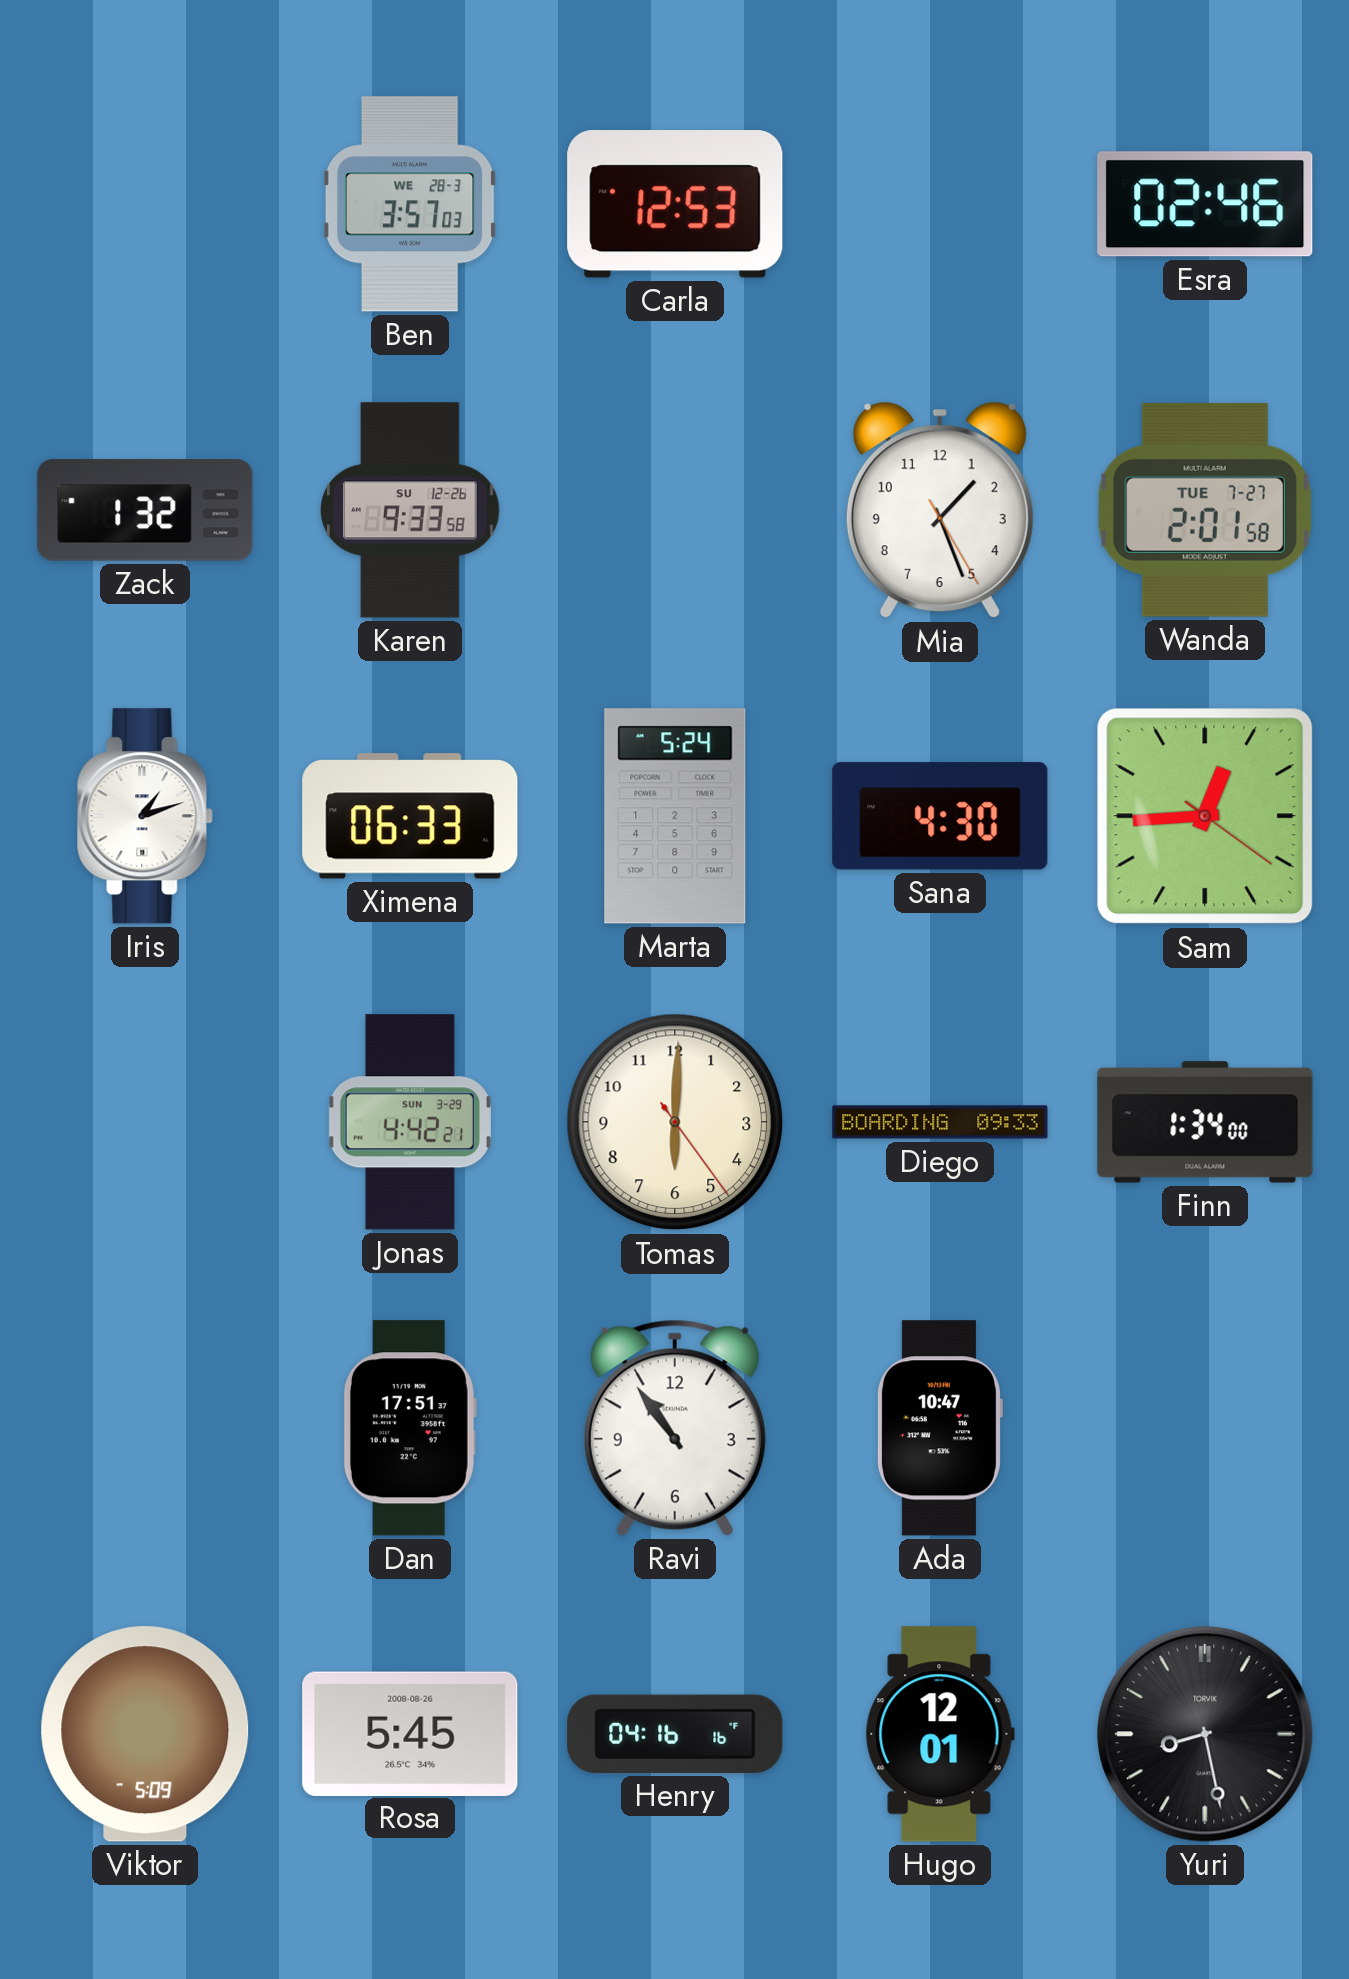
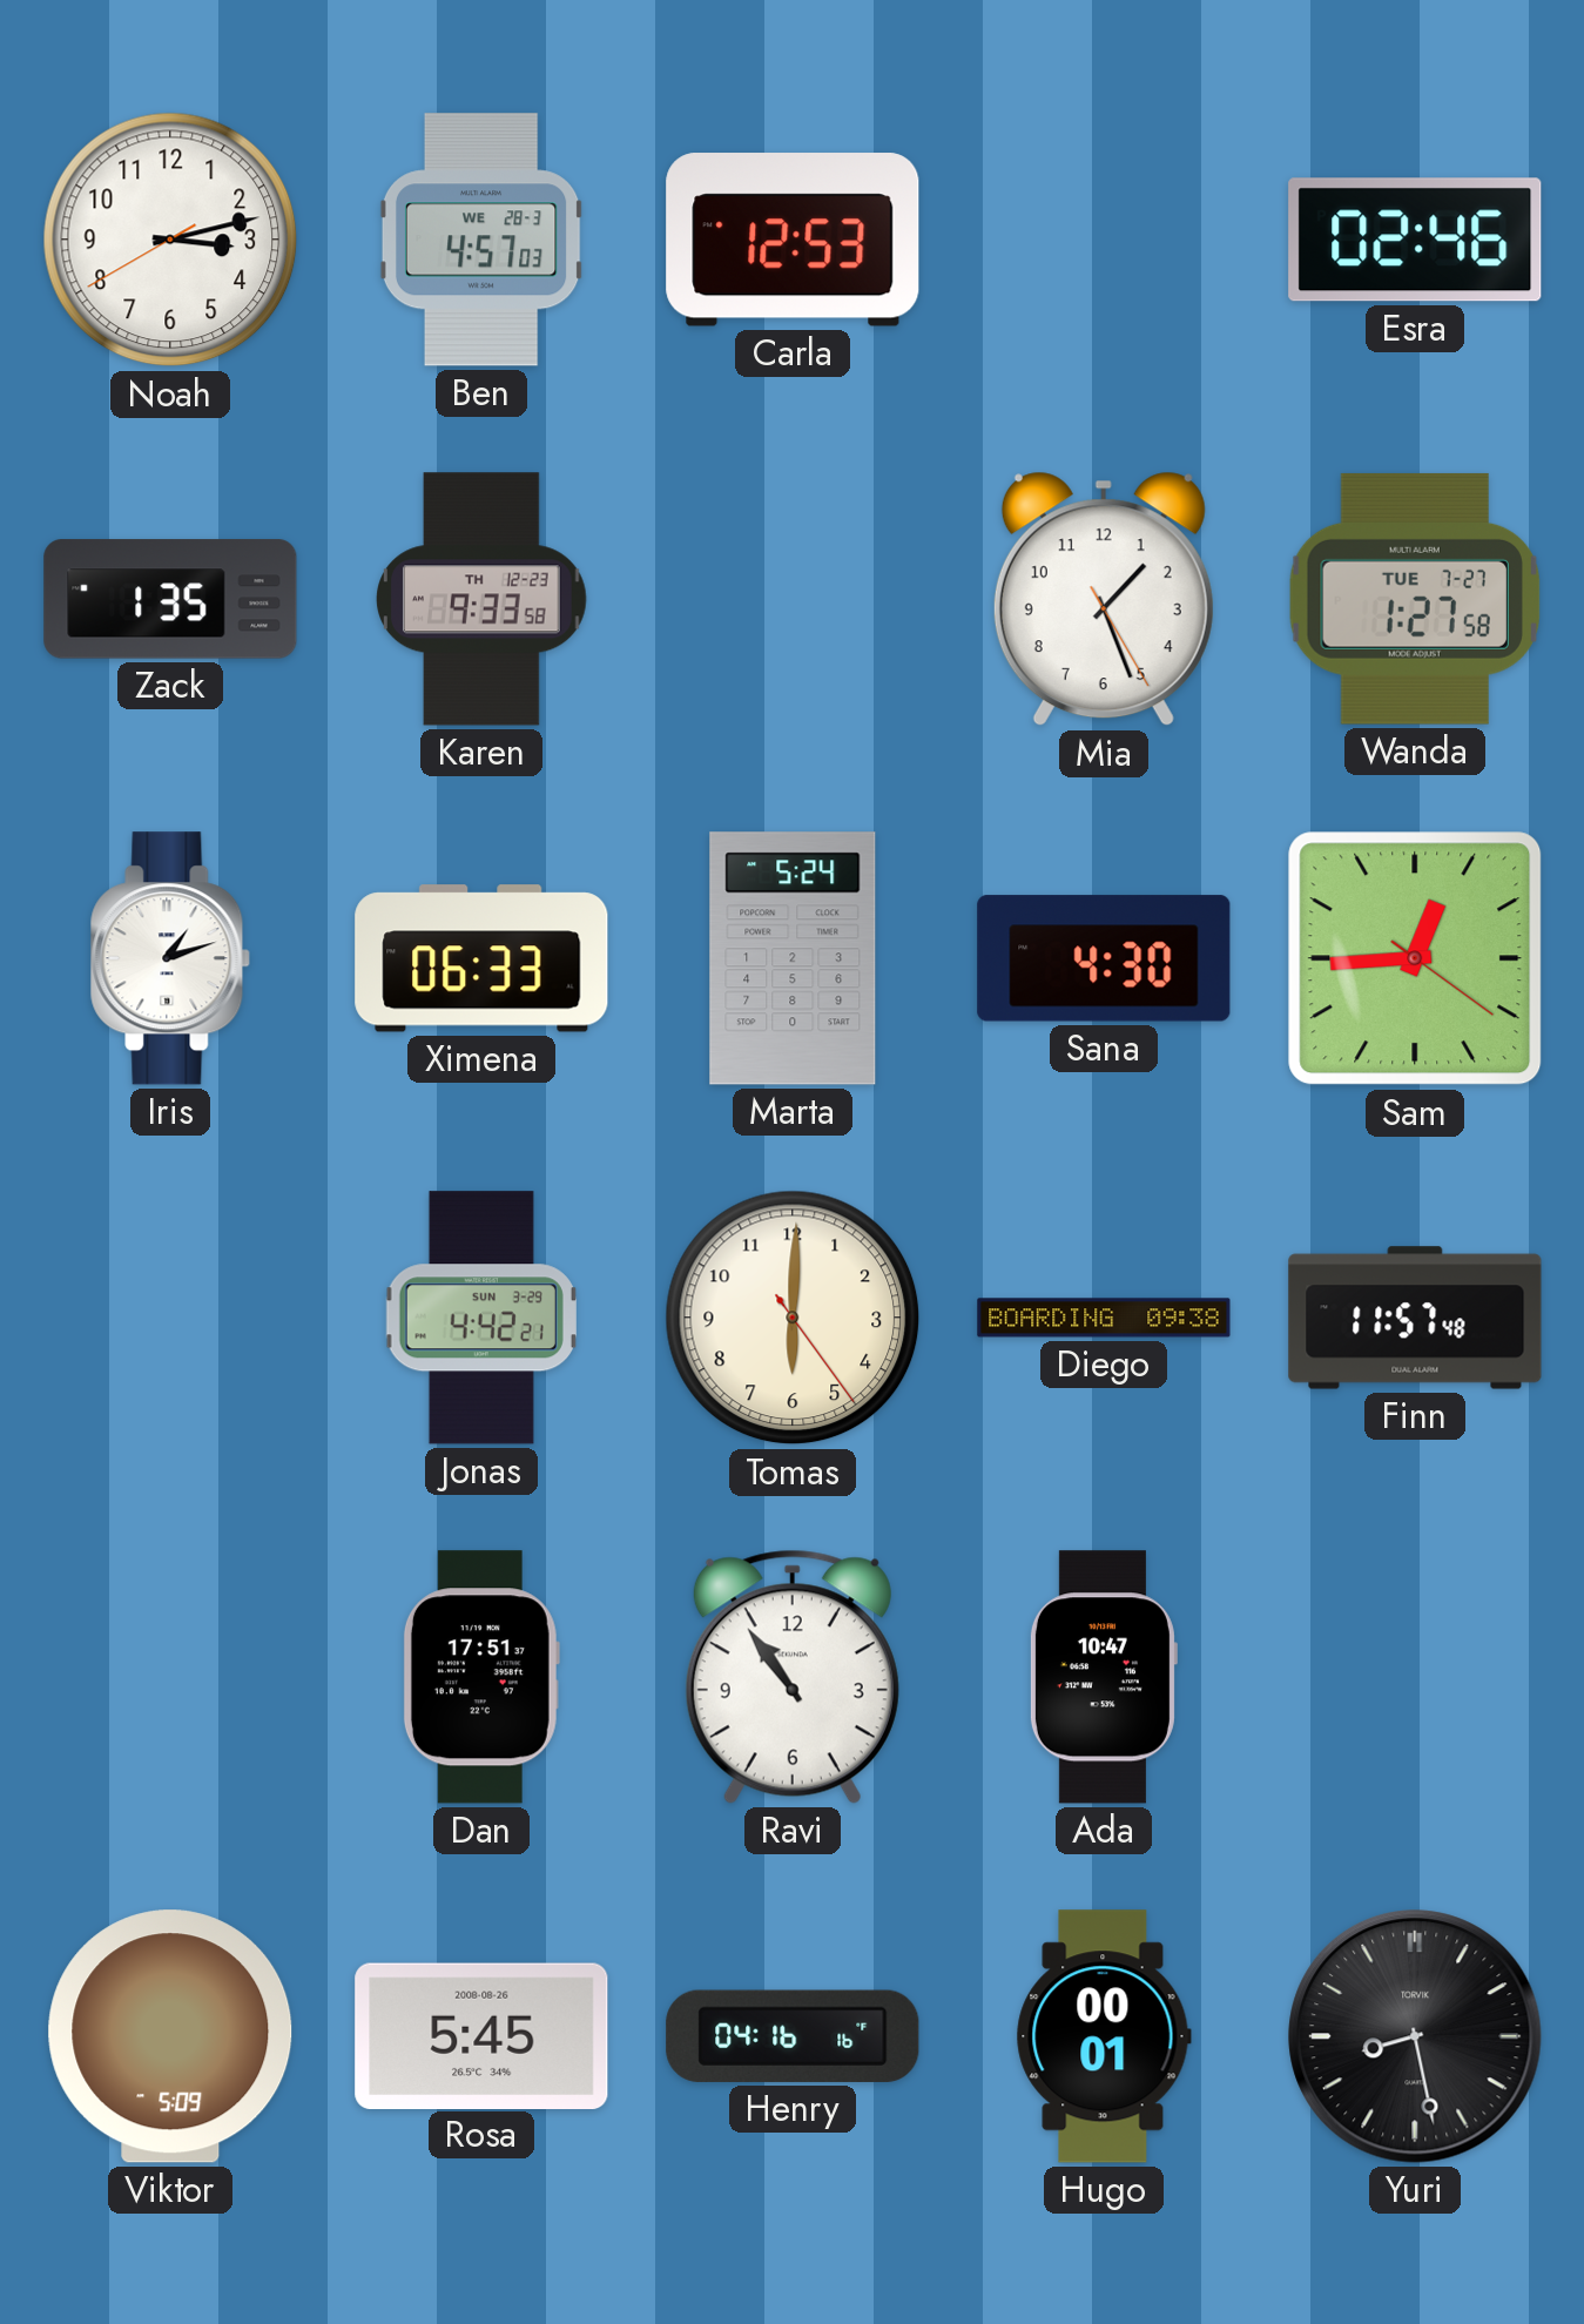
Noah: none -> 3:12 (170, 240)
Ben: 3:57 -> 4:57 (481, 240)
Zack: 1:32 -> 1:35 (170, 599)
Karen date: SU 12-26 -> TH 12-23 (481, 599)
Wanda: 2:01 -> 1:27 (1415, 599)
Diego: 09:33 -> 09:38 (1104, 1318)
Finn: 1:34 -> 11:57 (1415, 1318)
Hugo: 12:01 -> 00:01 (1104, 2036)
